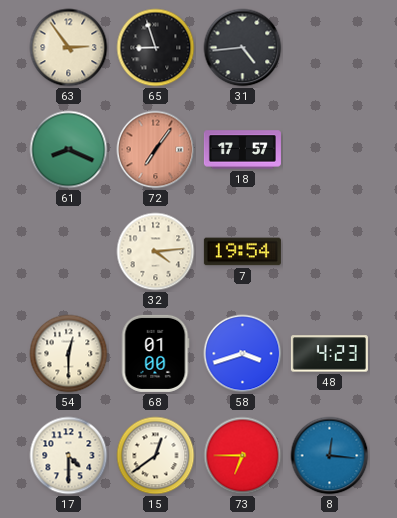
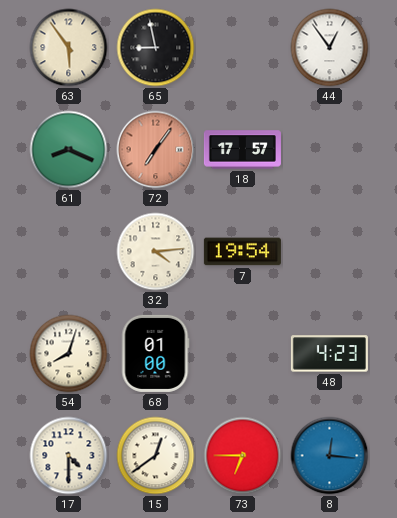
63: 2:54 -> 5:54 (69, 48)
65: 8:57 -> 8:58 (156, 48)
31: 4:44 -> none (243, 48)
44: none -> 12:54 (330, 48)
54: 12:30 -> 8:03 (69, 354)
58: 3:42 -> none (243, 354)
